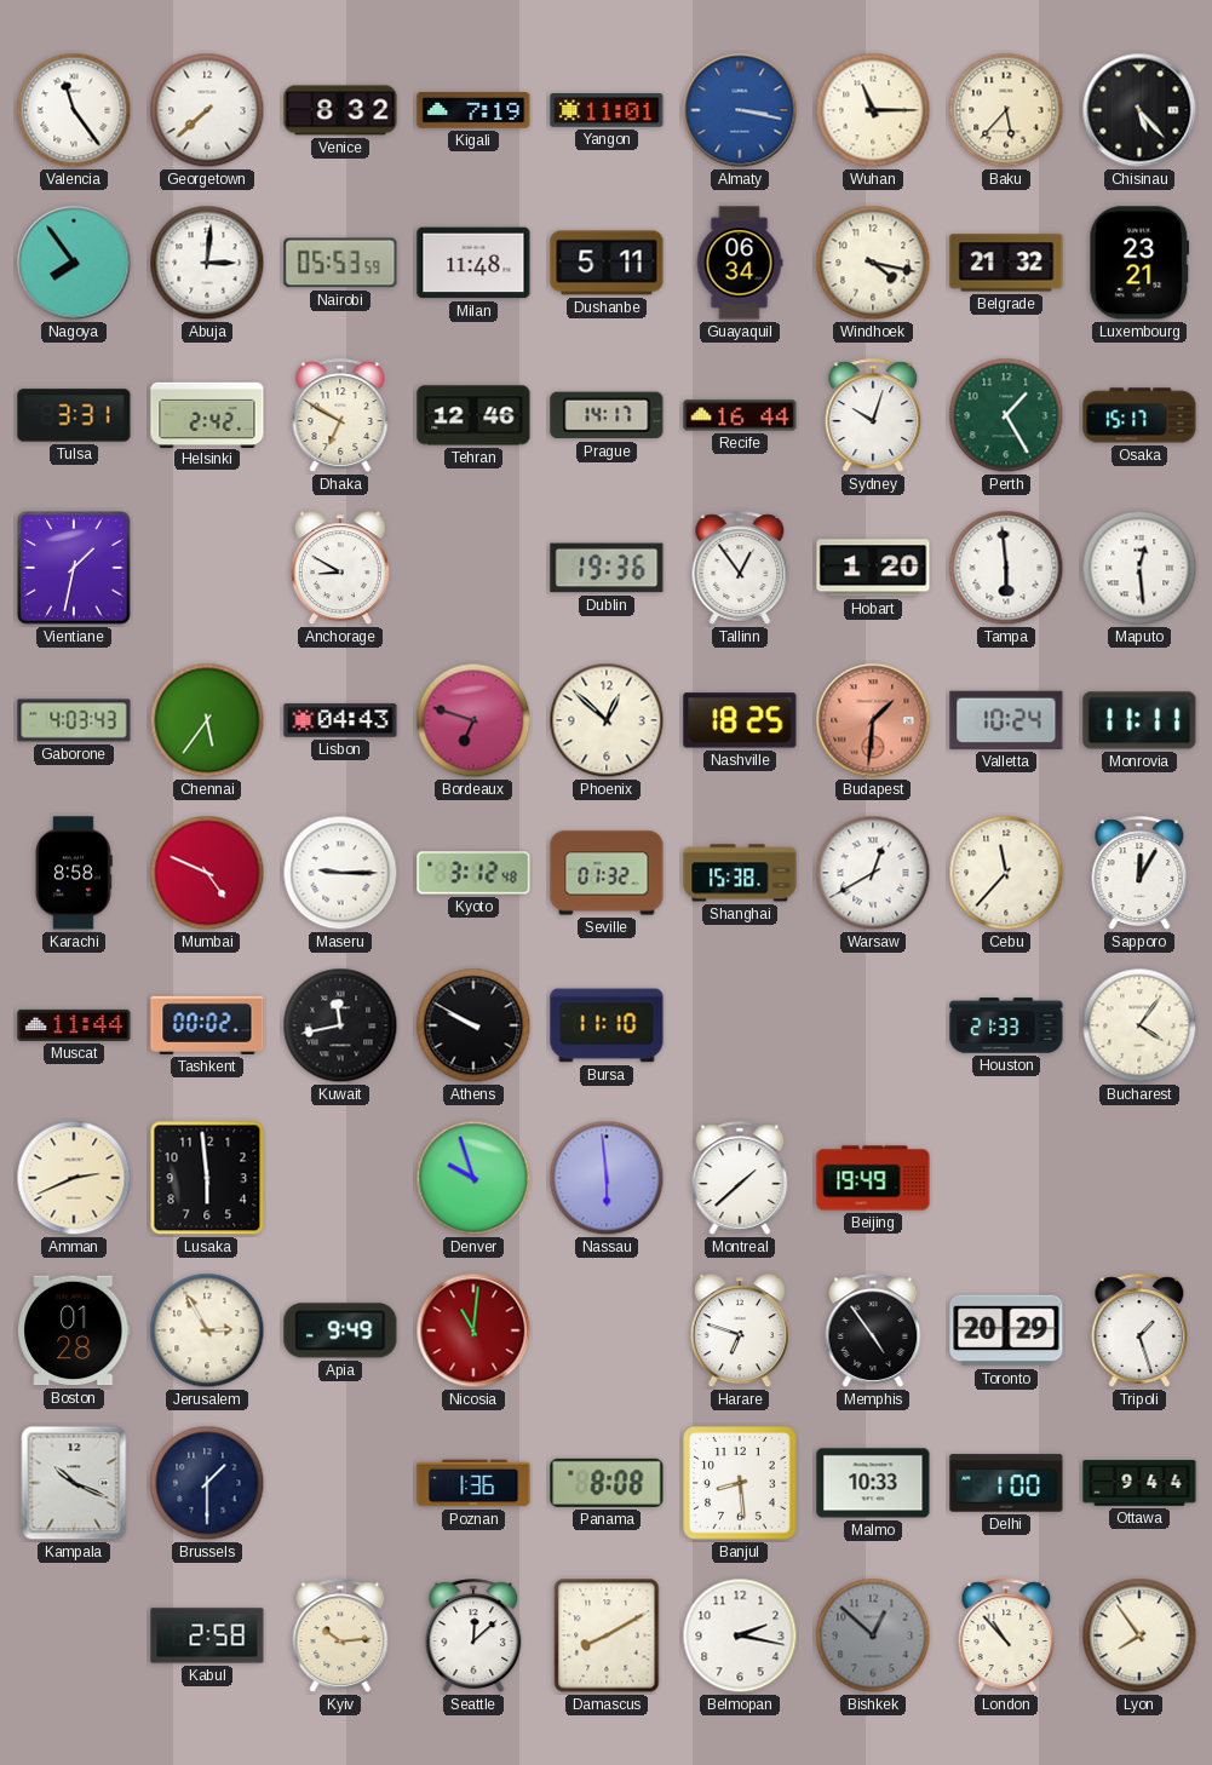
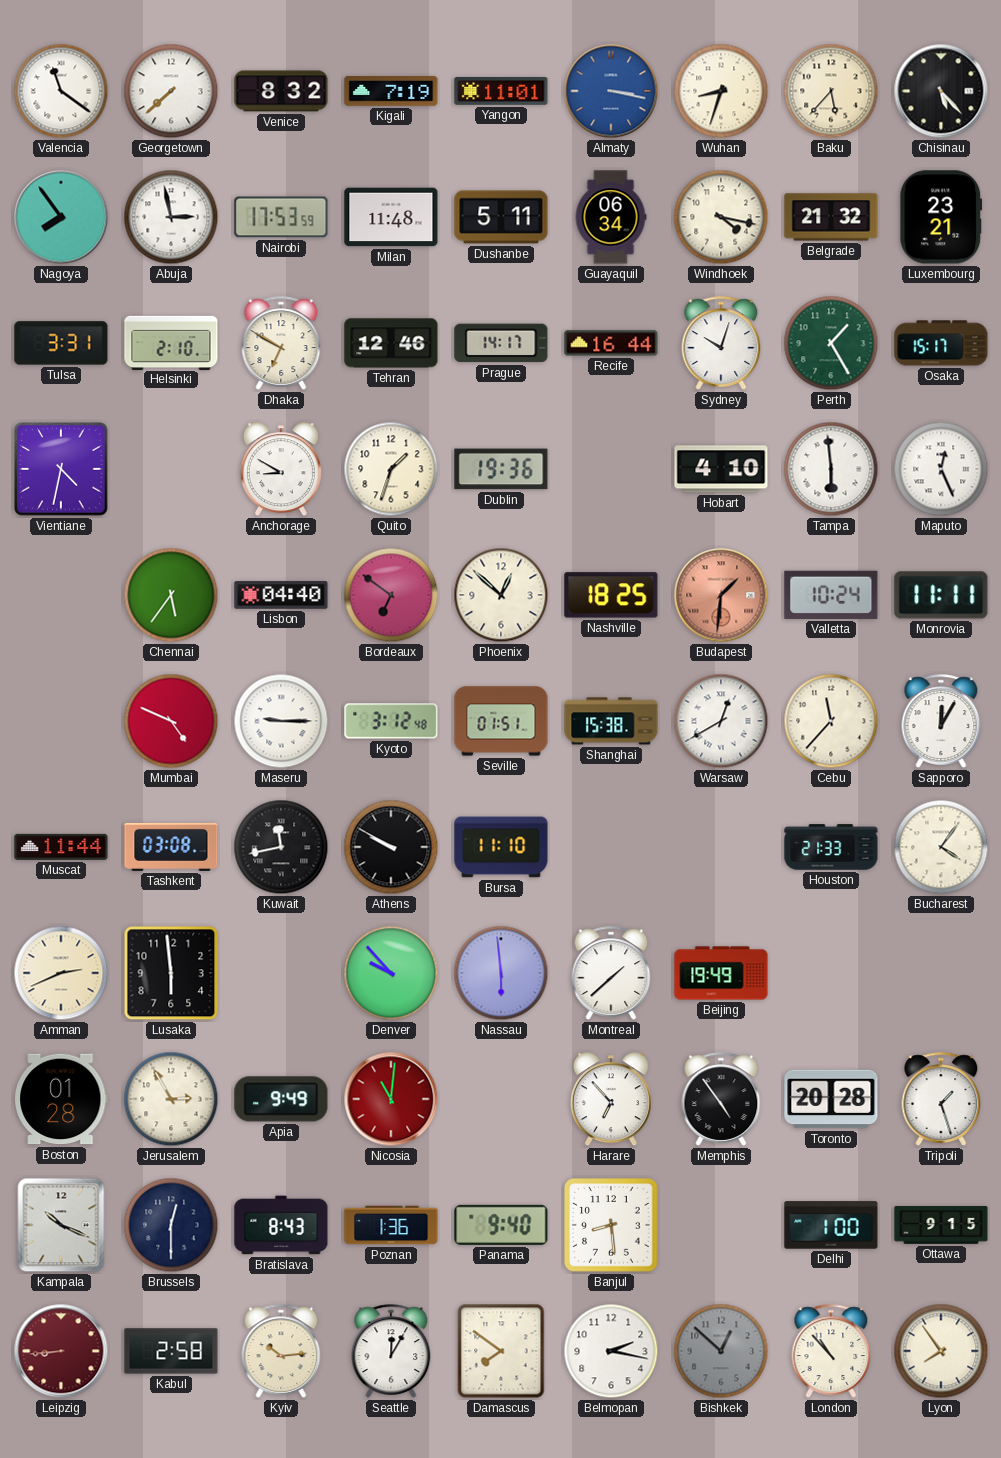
Valencia: 11:24 -> 11:21 (61, 91)
Wuhan: 11:15 -> 8:33 (721, 91)
Abuja: 3:01 -> 2:58 (171, 217)
Nairobi: 05:53 -> 17:53 (281, 217)
Helsinki: 2:42 -> 2:10 (171, 342)
Vientiane: 1:32 -> 4:32 (61, 469)
Quito: none -> 1:33 (391, 469)
Tallinn: 12:54 -> none (740, 568)
Hobart: 1:20 -> 4:10 (721, 469)
Maputo: 12:29 -> 12:26 (941, 469)
Gaborone: 4:03 -> none (74, 720)
Lisbon: 04:43 -> 04:40 (281, 595)
Bordeaux: 6:48 -> 6:51 (391, 595)
Karachi: 8:58 -> none (74, 873)
Seville: 01:32 -> 01:51 (501, 721)
Tashkent: 00:02 -> 03:08 (171, 847)
Denver: 9:57 -> 9:53 (391, 973)
Harare: 6:48 -> 6:53 (611, 1100)
Toronto: 20:29 -> 20:28 (831, 1099)
Brussels: 1:30 -> 12:30 (171, 1225)
Bratislava: none -> 8:43 (281, 1225)
Panama: 8:08 -> 9:40 (501, 1225)
Malmo: 10:33 -> none (873, 1483)
Ottawa: 9:44 -> 9:15 (941, 1225)
Leipzig: none -> 8:44 (61, 1351)
Seattle: 12:08 -> 12:05 (391, 1351)
Damascus: 8:10 -> 7:51 (501, 1351)
